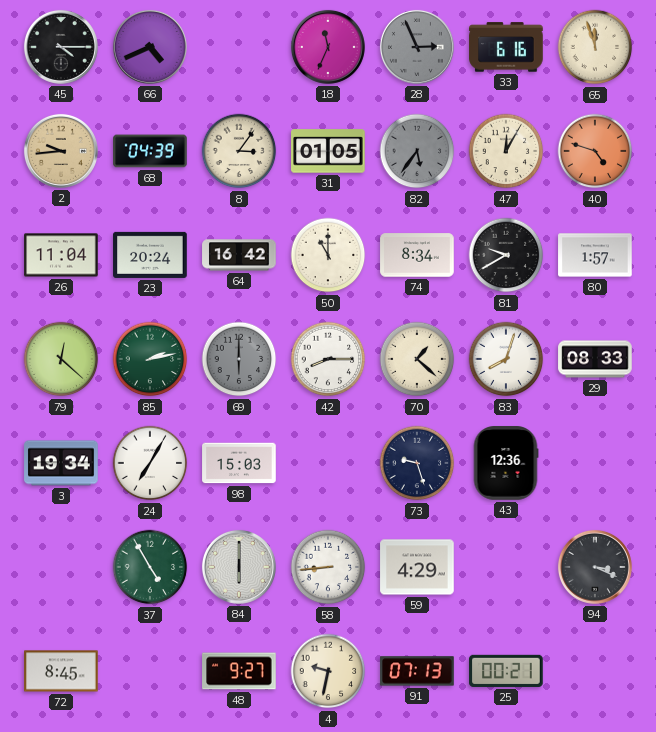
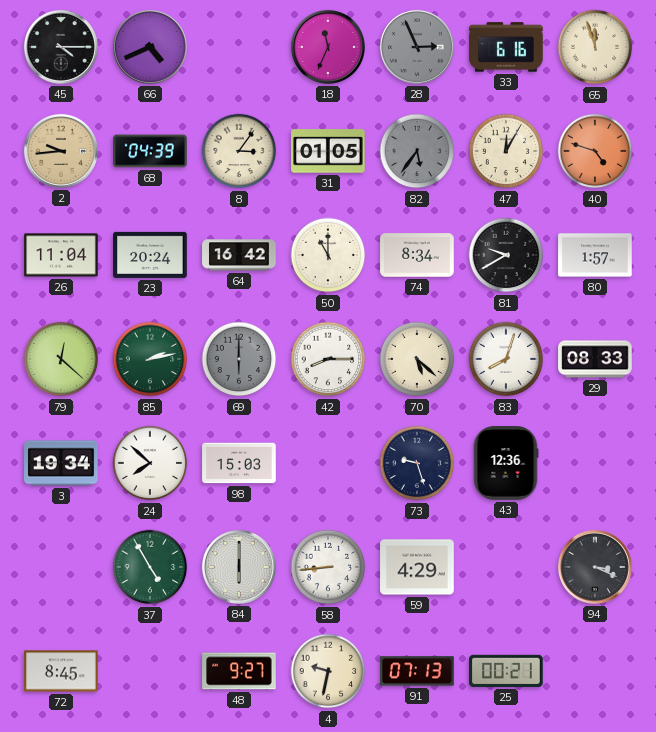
70: 1:22 -> 5:22 (417, 359)
24: 7:05 -> 7:52 (150, 463)
